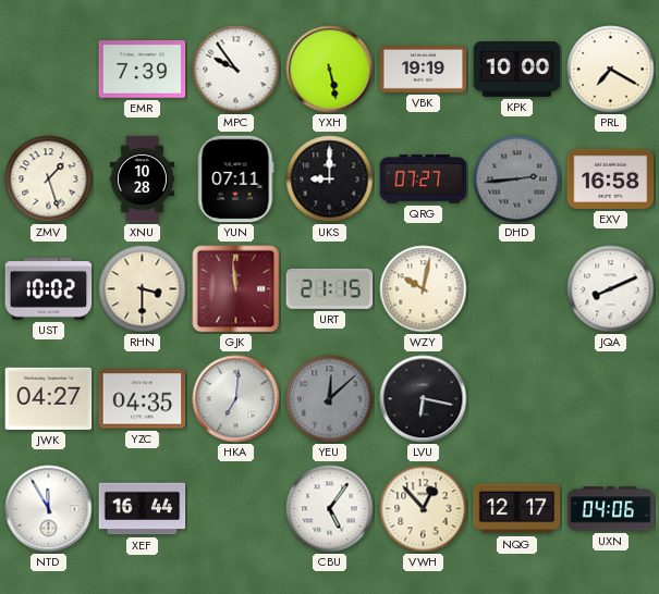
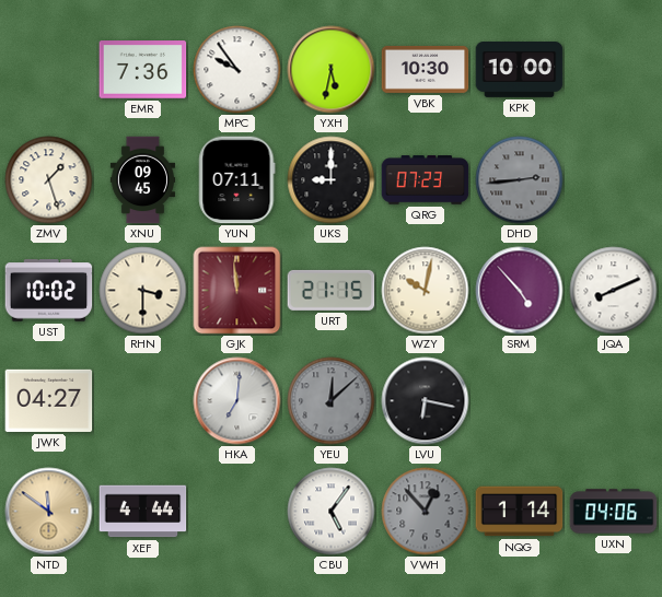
EMR: 7:39 -> 7:36 (143, 70)
YXH: 5:28 -> 5:32 (332, 70)
VBK: 19:19 -> 10:30 (426, 69)
PRL: 7:20 -> none (611, 70)
XNU: 10:28 -> 09:45 (142, 180)
QRG: 07:27 -> 07:23 (426, 180)
EXV: 16:58 -> none (611, 178)
SRM: none -> 4:53 (520, 291)
YZC: 04:35 -> none (143, 399)
NTD: 11:55 -> 11:51 (49, 512)
NTD dial: white -> champagne (49, 512)
XEF: 16:44 -> 4:44 (143, 512)
VWH dial: cream -> grey (426, 512)
NQG: 12:17 -> 1:14 (520, 512)
